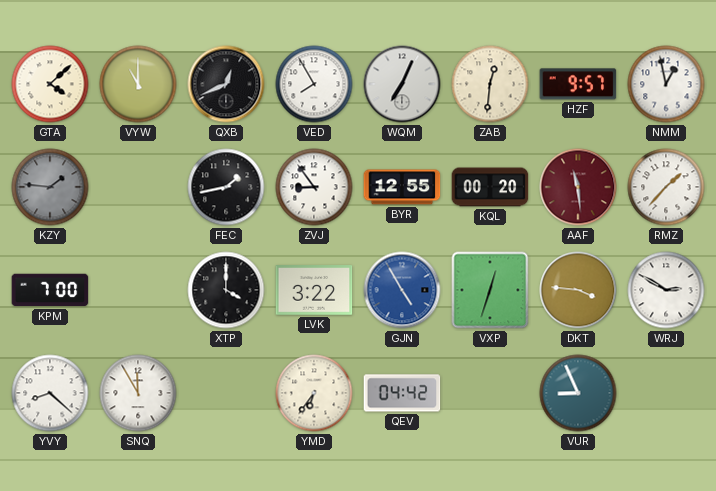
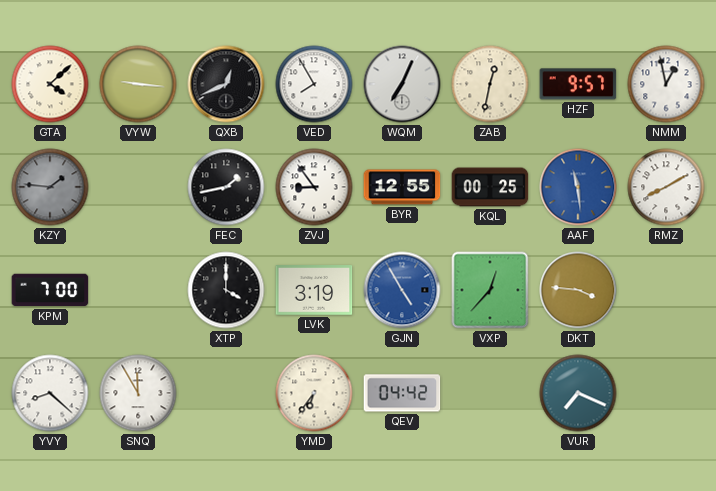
VYW: 11:00 -> 9:16 (138, 84)
ZAB: 12:31 -> 12:32 (490, 84)
KQL: 00:20 -> 00:25 (490, 187)
AAF dial: burgundy -> blue (578, 187)
RMZ: 1:37 -> 8:10 (666, 187)
LVK: 3:22 -> 3:19 (314, 290)
VXP: 12:33 -> 12:37 (490, 290)
WRJ: 2:50 -> none (666, 290)
VUR: 8:56 -> 7:19 (578, 393)
